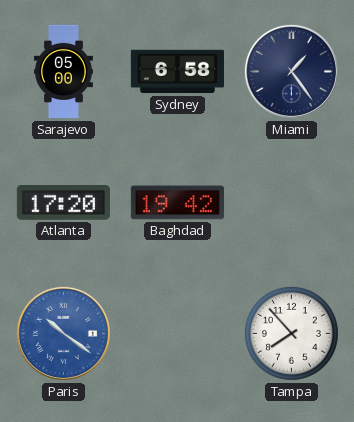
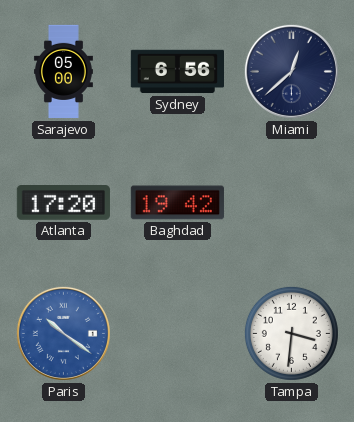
Sydney: 6:58 -> 6:56 (177, 72)
Miami: 1:24 -> 12:38 (291, 71)
Tampa: 7:53 -> 3:31 (291, 333)
